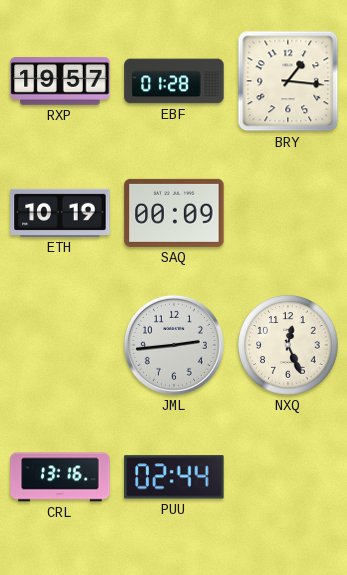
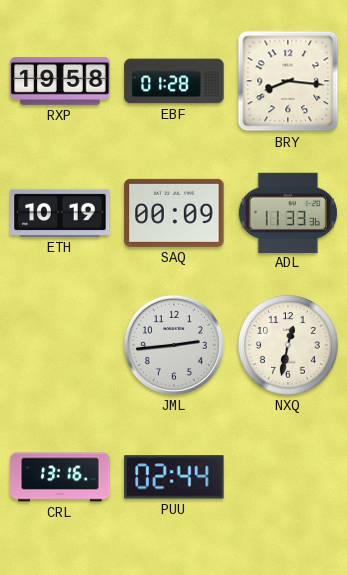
RXP: 19:57 -> 19:58 (60, 81)
BRY: 1:16 -> 8:16 (288, 81)
ADL: none -> 11:33 (288, 212)
NXQ: 12:26 -> 12:32 (288, 345)
